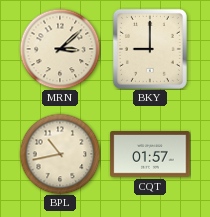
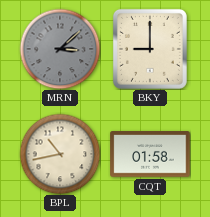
MRN dial: cream -> grey (60, 49)
CQT: 01:57 -> 01:58 (150, 154)
